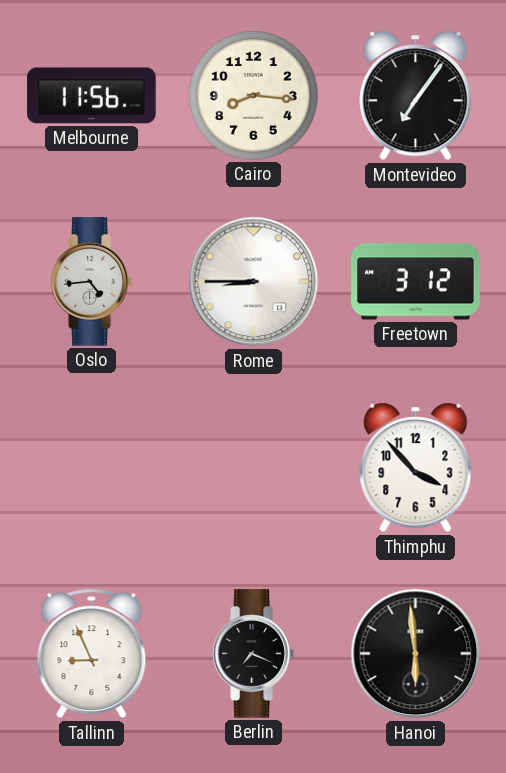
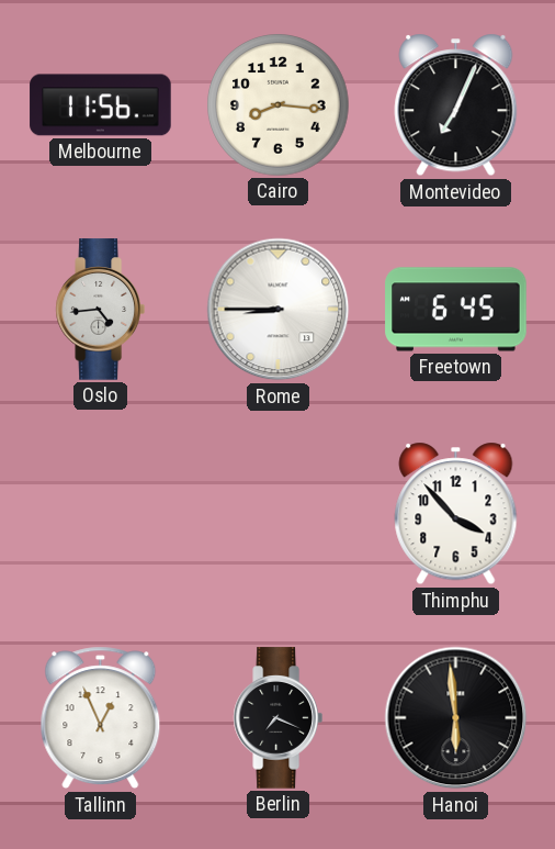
Montevideo: 7:06 -> 7:04 (456, 105)
Freetown: 3:12 -> 6:45 (456, 310)
Tallinn: 8:56 -> 12:56 (101, 718)
